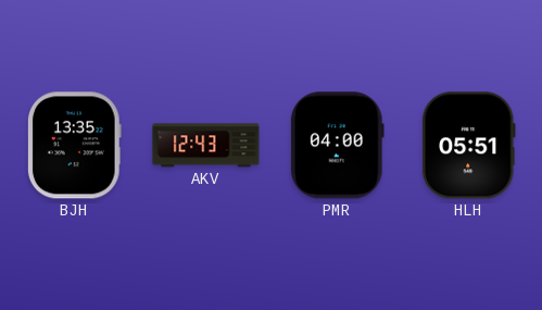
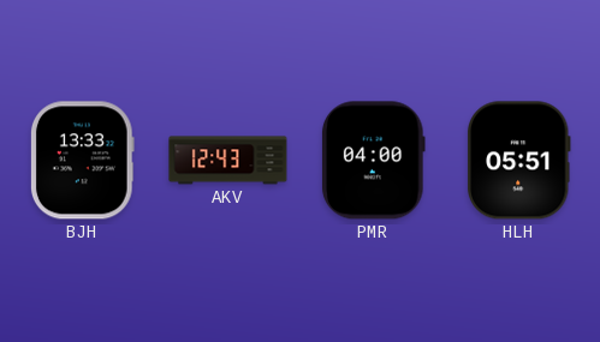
BJH: 13:35 -> 13:33 (82, 161)
